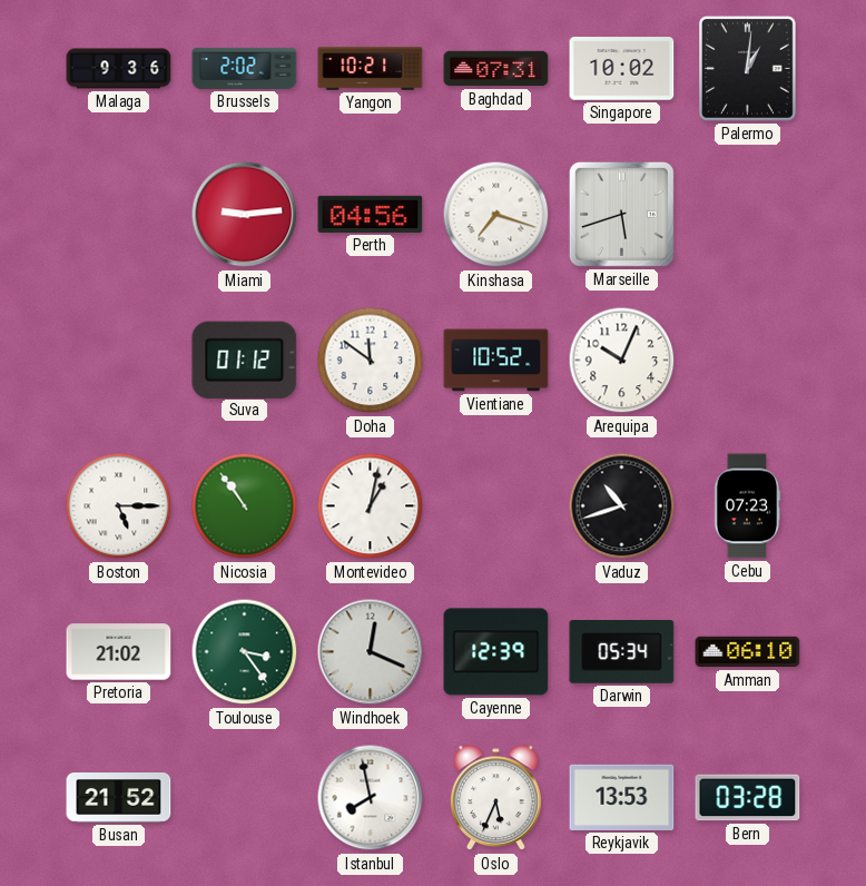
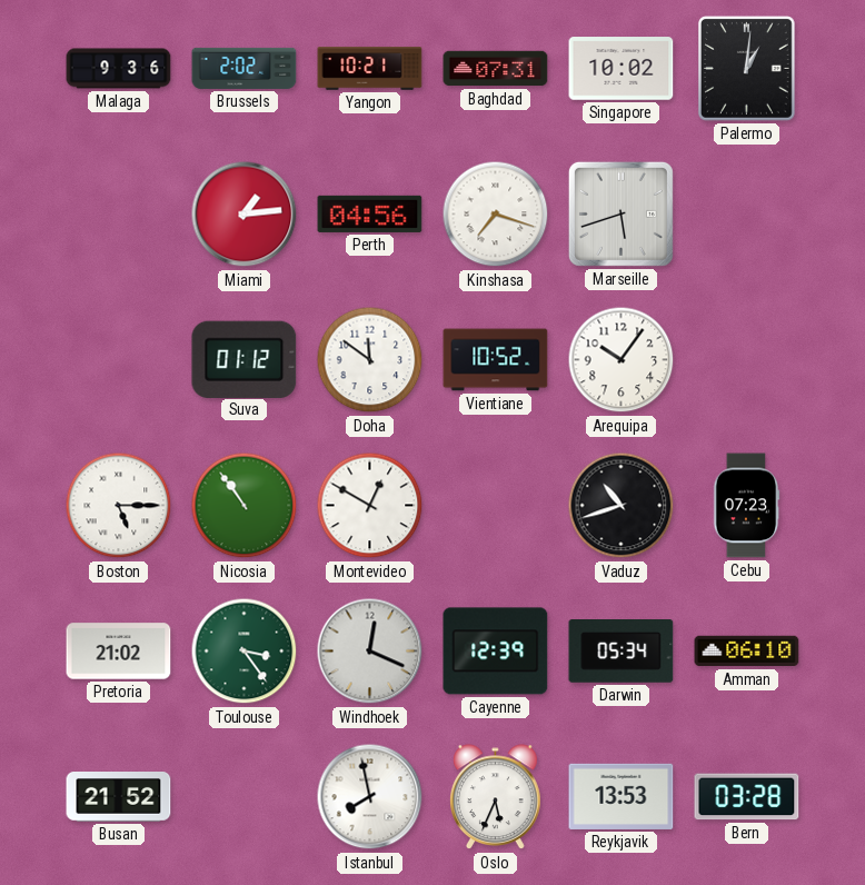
Miami: 9:14 -> 1:14 (245, 215)
Arequipa: 10:04 -> 10:06 (622, 360)
Montevideo: 1:02 -> 12:50 (370, 506)
